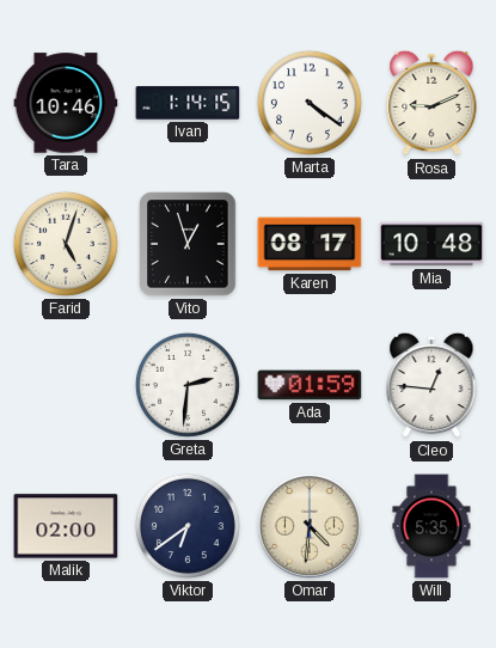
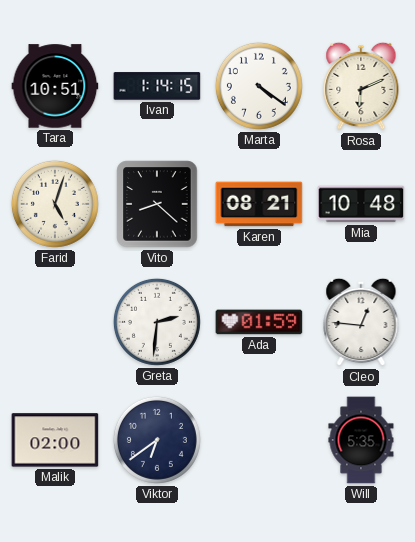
Tara: 10:46 -> 10:51 (55, 86)
Rosa: 9:11 -> 6:11 (361, 86)
Vito: 12:57 -> 8:22 (157, 204)
Karen: 08:17 -> 08:21 (259, 204)
Omar: 4:31 -> none (310, 526)
